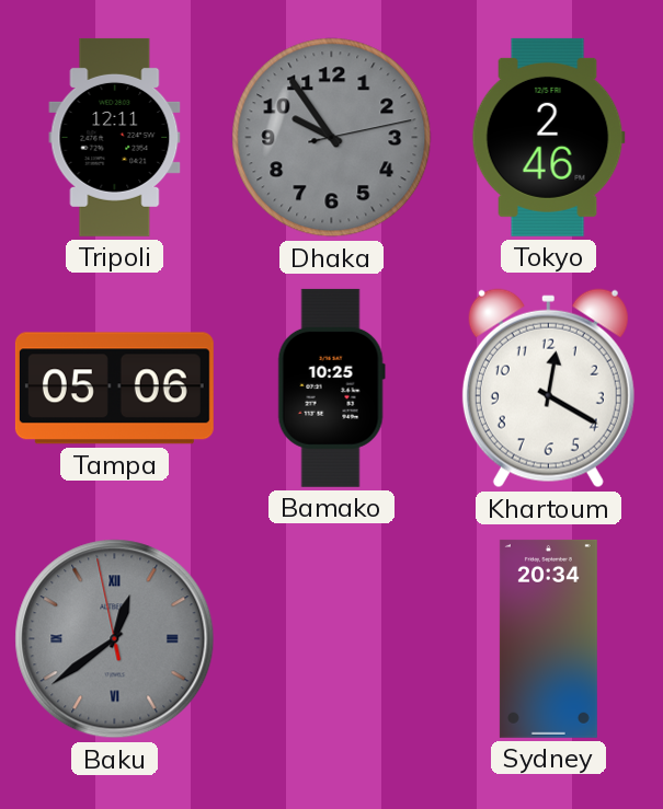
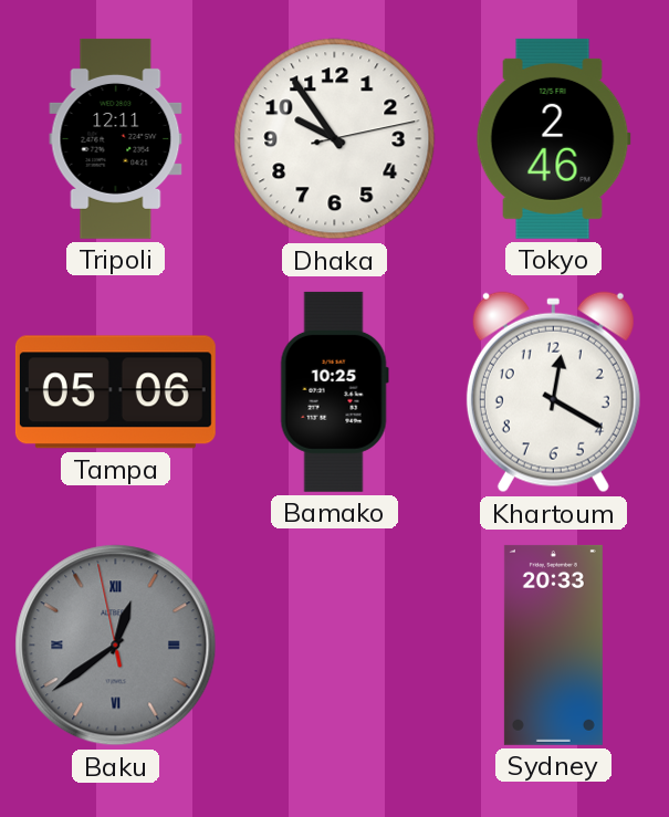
Dhaka dial: grey -> white (335, 139)
Sydney: 20:34 -> 20:33 (553, 645)
